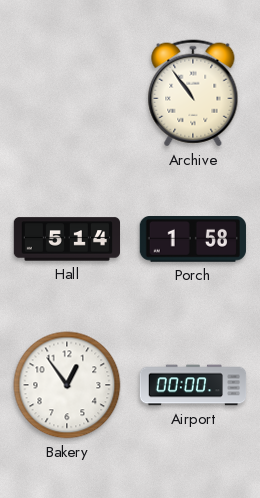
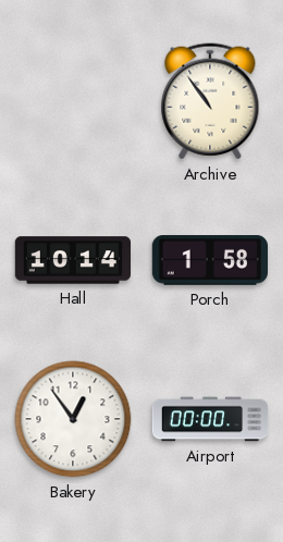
Hall: 5:14 -> 10:14 (72, 260)
